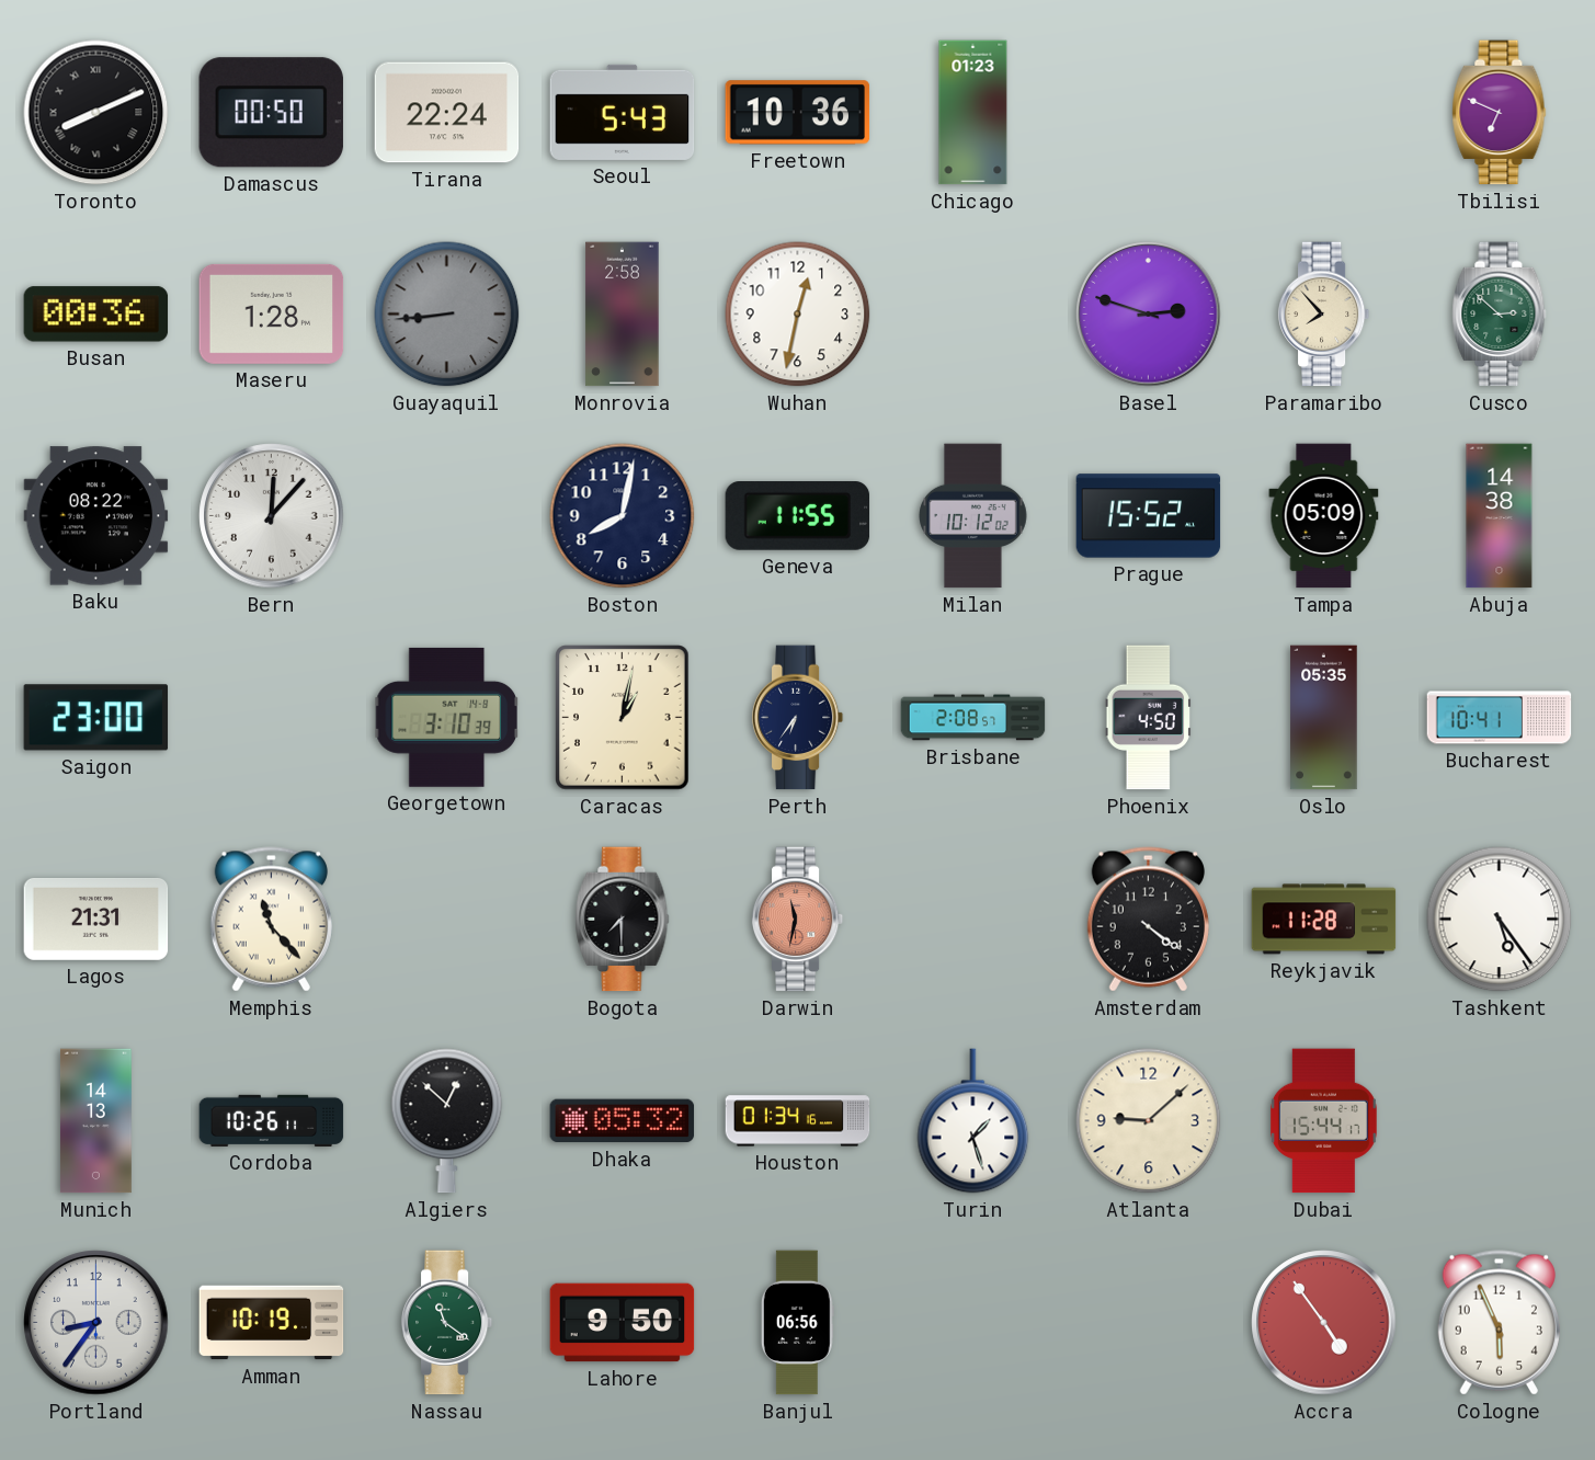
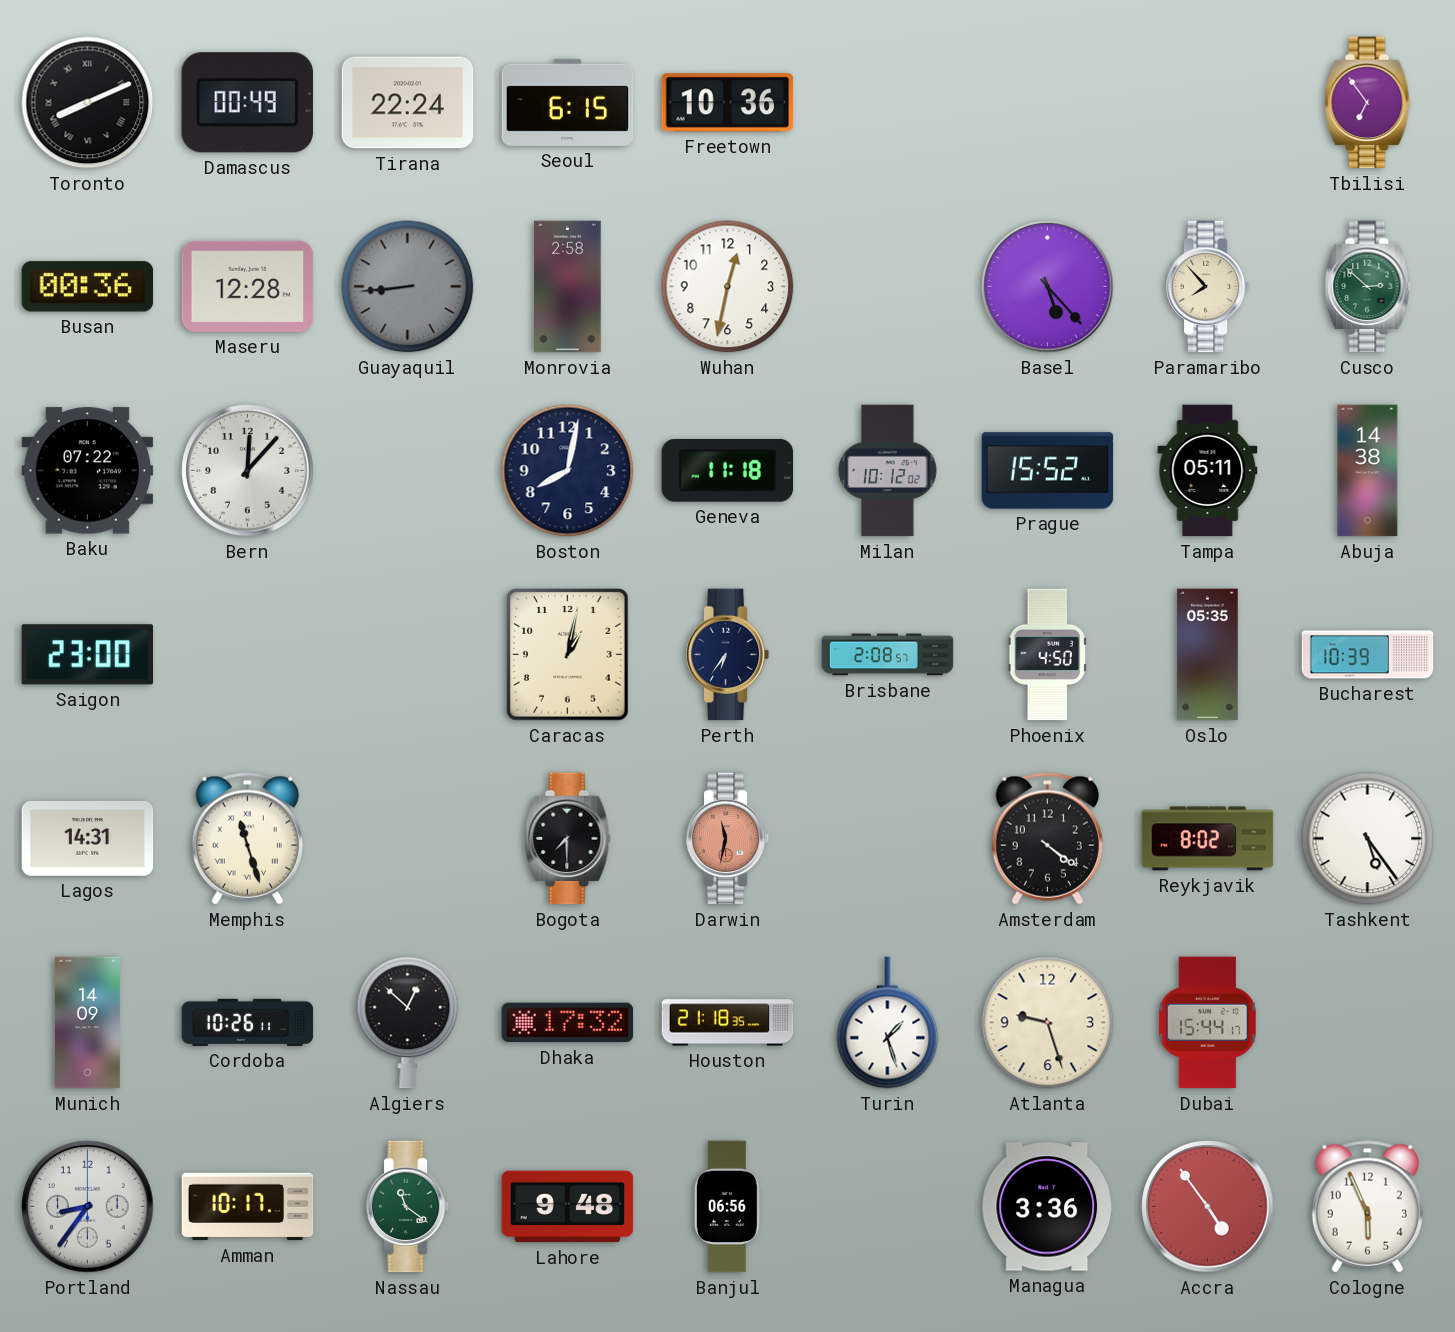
Damascus: 00:50 -> 00:49 (247, 103)
Seoul: 5:43 -> 6:15 (568, 102)
Chicago: 01:23 -> none (973, 113)
Tbilisi: 6:49 -> 6:54 (1368, 103)
Maseru: 1:28 -> 12:28 (248, 286)
Basel: 2:48 -> 5:23 (1048, 287)
Baku: 08:22 -> 07:22 (88, 471)
Geneva: 11:55 -> 11:18 (728, 471)
Tampa: 05:09 -> 05:11 (1208, 471)
Georgetown: 3:10 -> none (447, 717)
Bucharest: 10:41 -> 10:39 (1368, 655)
Lagos: 21:31 -> 14:31 (88, 838)
Memphis: 11:23 -> 11:27 (247, 839)
Reykjavik: 11:28 -> 8:02 (1208, 839)
Munich: 14:13 -> 14:09 (87, 1023)
Dhaka: 05:32 -> 17:32 (568, 1023)
Houston: 01:34 -> 21:18 (728, 1023)
Atlanta: 9:08 -> 9:27 (1048, 1023)
Amman: 10:19 -> 10:17 (248, 1207)
Lahore: 9:50 -> 9:48 (568, 1207)
Managua: none -> 3:36 (1048, 1207)
